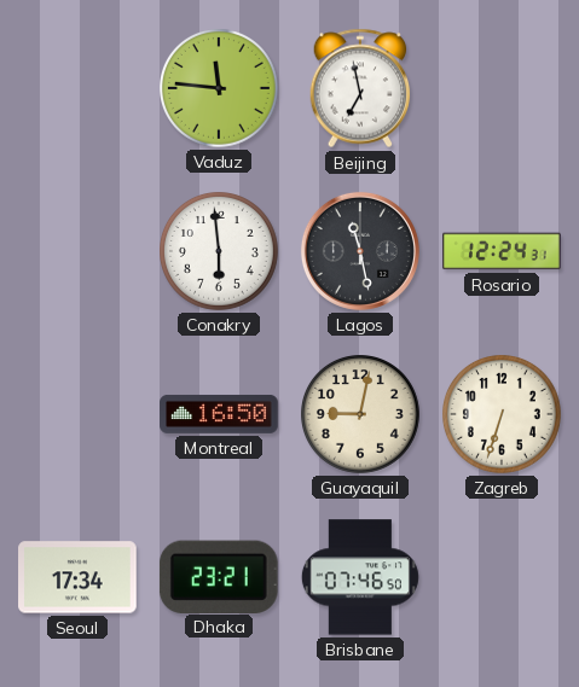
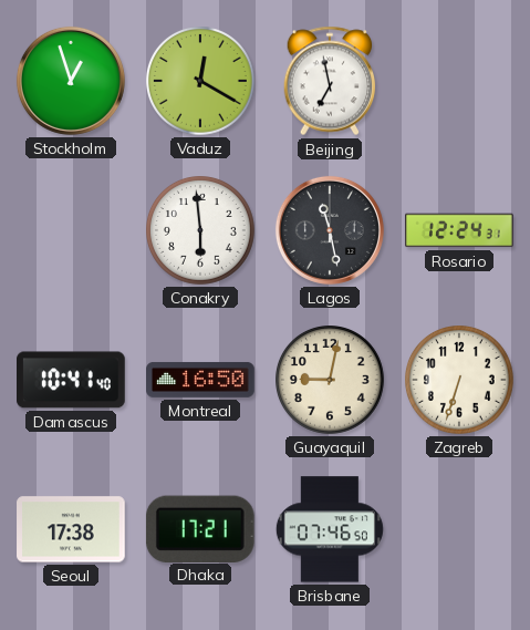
Stockholm: none -> 12:57 (71, 81)
Vaduz: 11:46 -> 12:20 (201, 82)
Damascus: none -> 10:41 (71, 380)
Seoul: 17:34 -> 17:38 (71, 529)
Dhaka: 23:21 -> 17:21 (200, 528)
